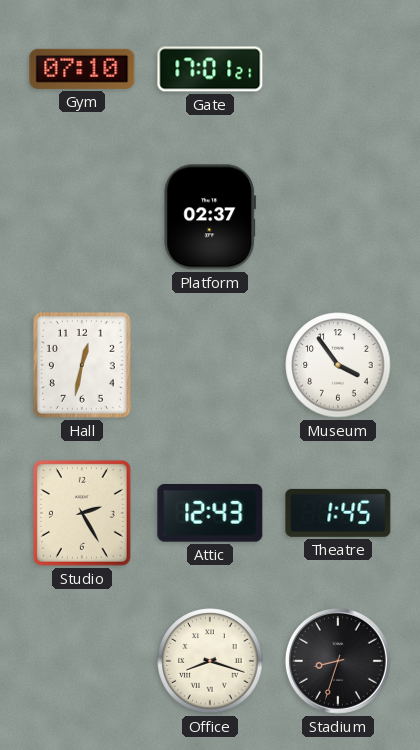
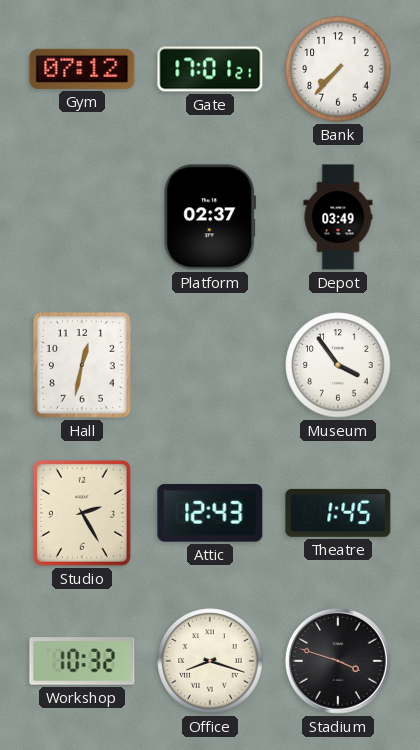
Gym: 07:10 -> 07:12 (82, 69)
Bank: none -> 7:37 (338, 69)
Depot: none -> 03:49 (338, 217)
Workshop: none -> 10:32 (82, 661)
Stadium: 8:33 -> 3:48 (338, 661)
